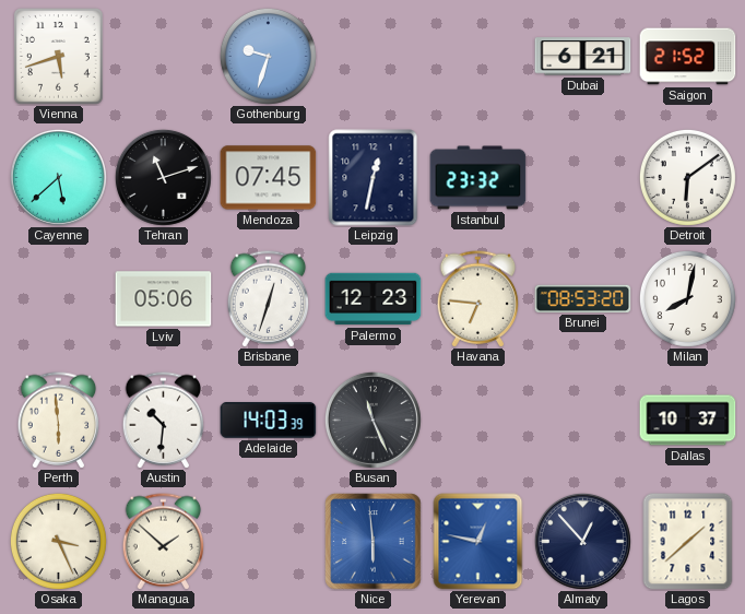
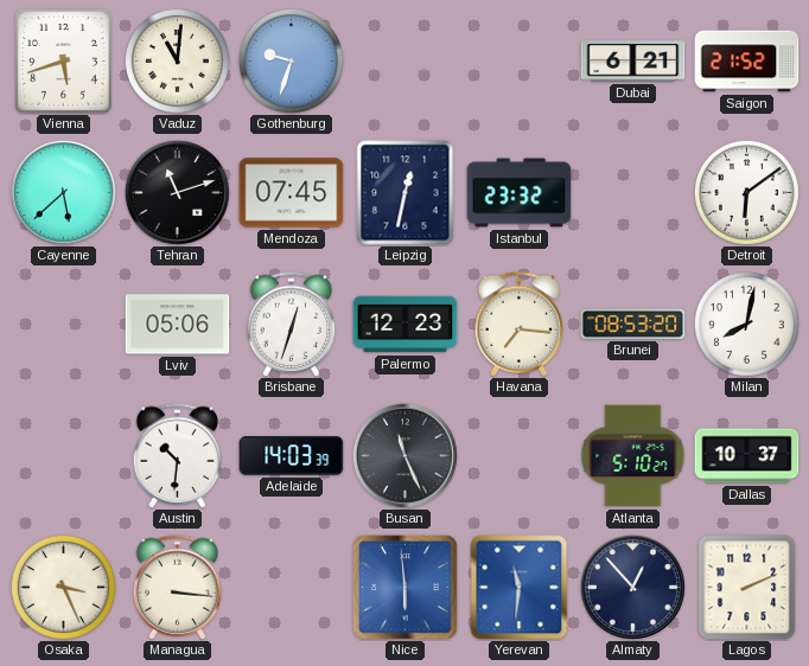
Vaduz: none -> 11:01 (177, 60)
Havana: 6:46 -> 7:16 (520, 325)
Perth: 5:59 -> none (59, 421)
Atlanta: none -> 5:10 (633, 456)
Managua: 1:52 -> 3:16 (178, 588)
Yerevan: 12:47 -> 11:31 (520, 588)
Lagos: 1:38 -> 2:11 (747, 588)
